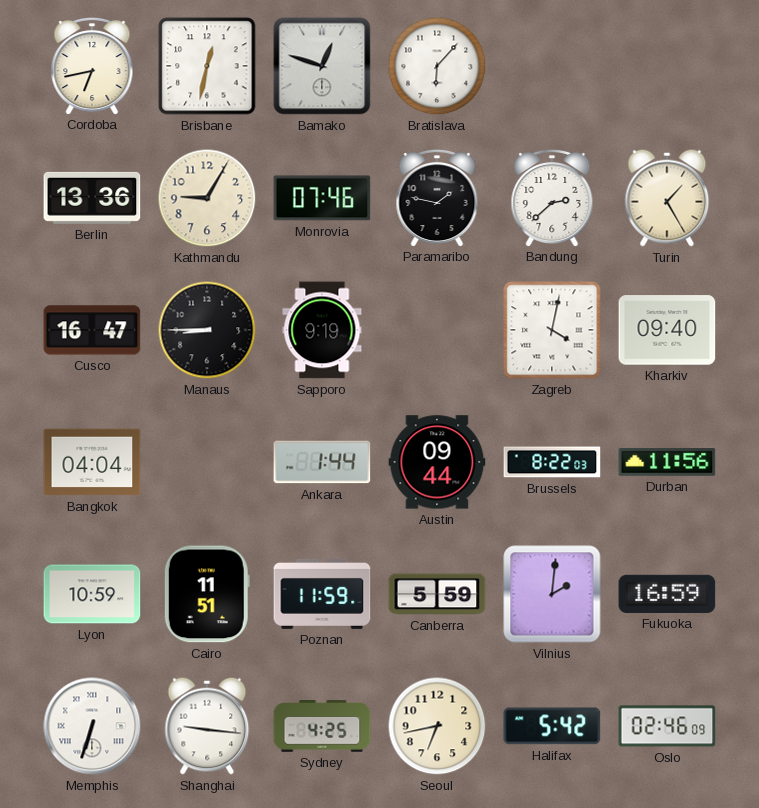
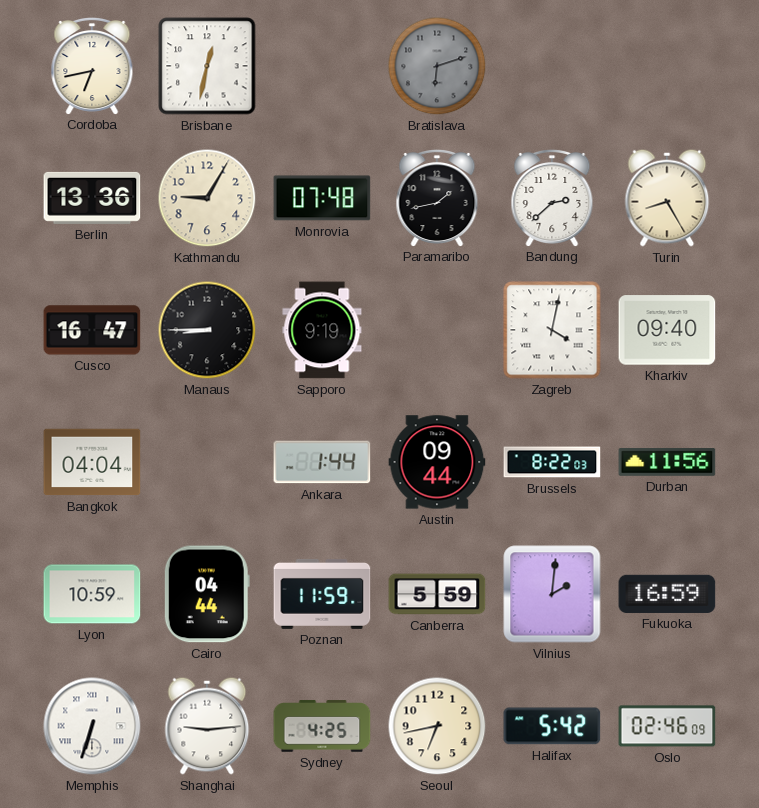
Bamako: 12:48 -> none (322, 66)
Bratislava: 6:07 -> 6:12 (437, 66)
Bratislava dial: white -> grey (437, 66)
Monrovia: 07:46 -> 07:48 (322, 198)
Paramaribo: 1:47 -> 1:43 (437, 197)
Turin: 1:25 -> 8:25 (667, 198)
Cairo: 11:51 -> 04:44 (207, 594)
Shanghai: 9:16 -> 9:14 (207, 726)
